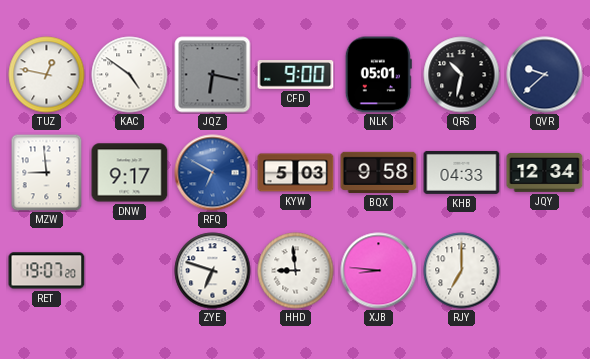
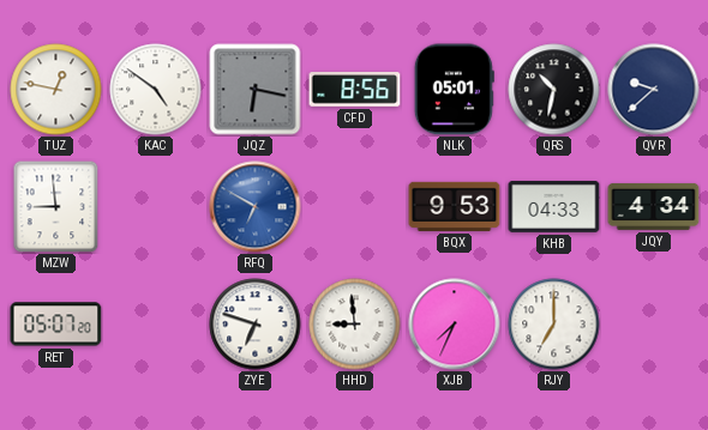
CFD: 9:00 -> 8:56 (355, 90)
DNW: 9:17 -> none (130, 173)
KYW: 5:03 -> none (296, 173)
BQX: 9:58 -> 9:53 (455, 206)
JQY: 12:34 -> 4:34 (654, 206)
RET: 19:07 -> 05:07 (56, 325)
XJB: 8:46 -> 7:34 (455, 325)
